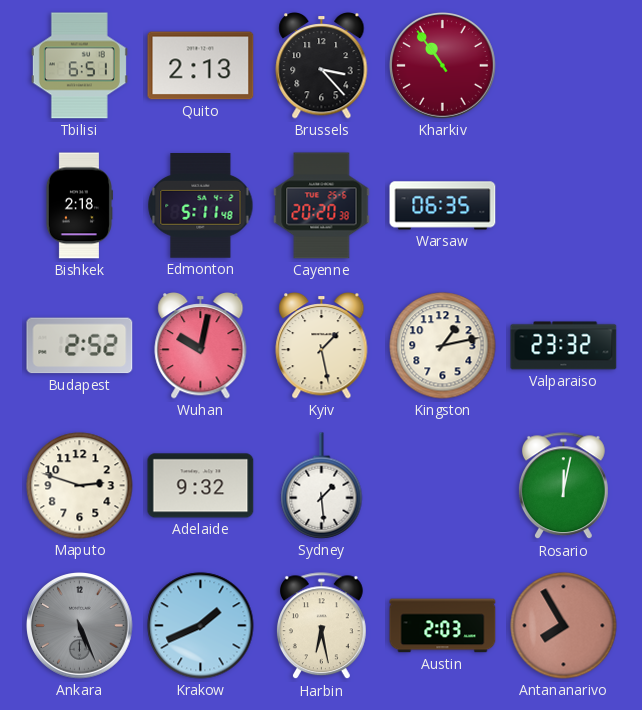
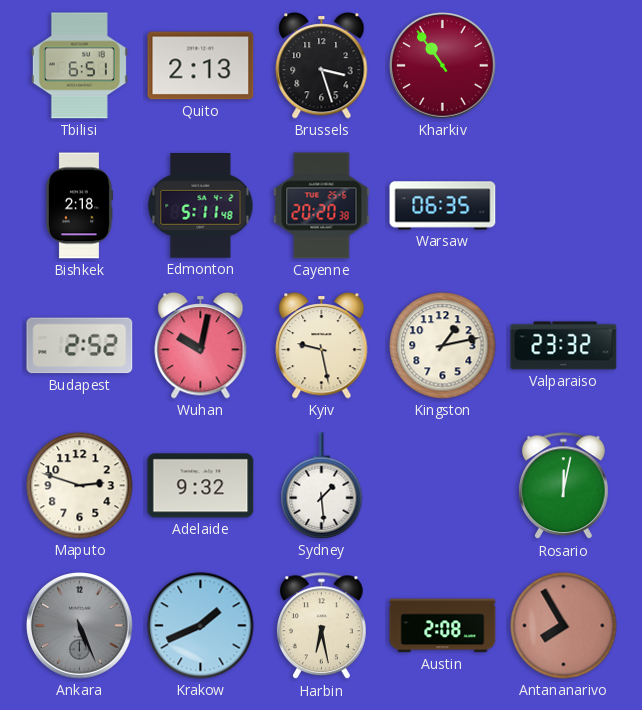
Brussels: 3:23 -> 3:27 (322, 66)
Kyiv: 1:28 -> 9:28 (322, 346)
Austin: 2:03 -> 2:08 (443, 626)
